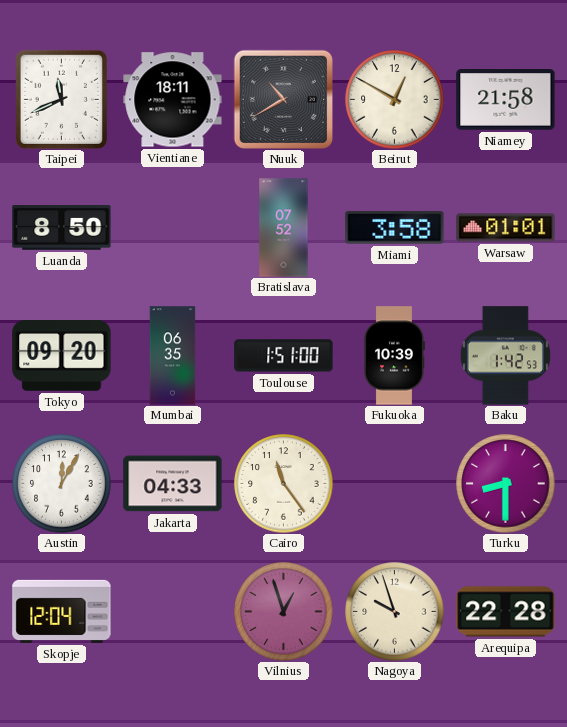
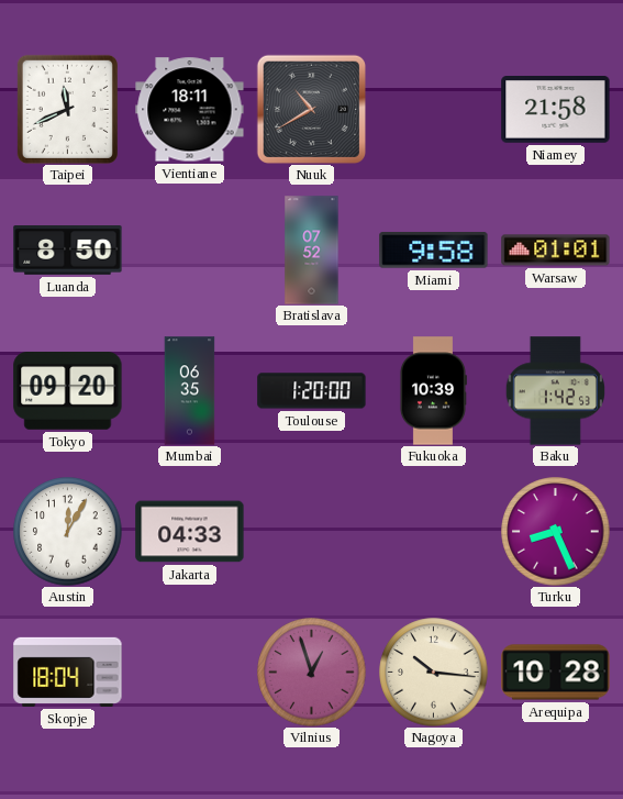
Beirut: 12:50 -> none (395, 100)
Miami: 3:58 -> 9:58 (434, 251)
Toulouse: 1:51 -> 1:20 (312, 391)
Cairo: 11:24 -> none (284, 484)
Turku: 8:30 -> 8:26 (556, 532)
Skopje: 12:04 -> 18:04 (68, 672)
Nagoya: 9:57 -> 10:16 (434, 673)
Arequipa: 22:28 -> 10:28 (556, 673)
